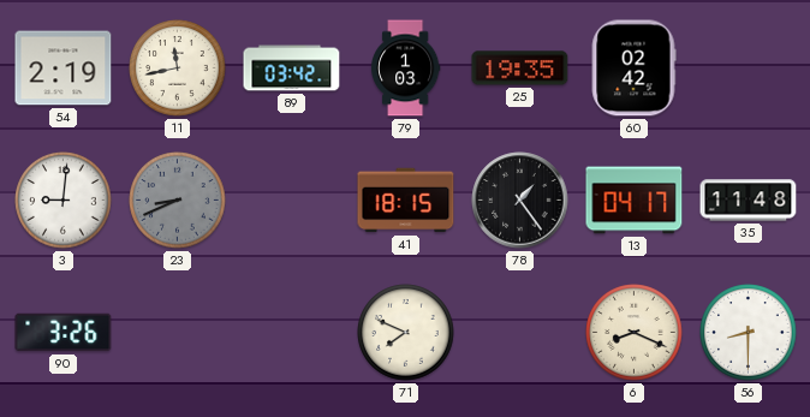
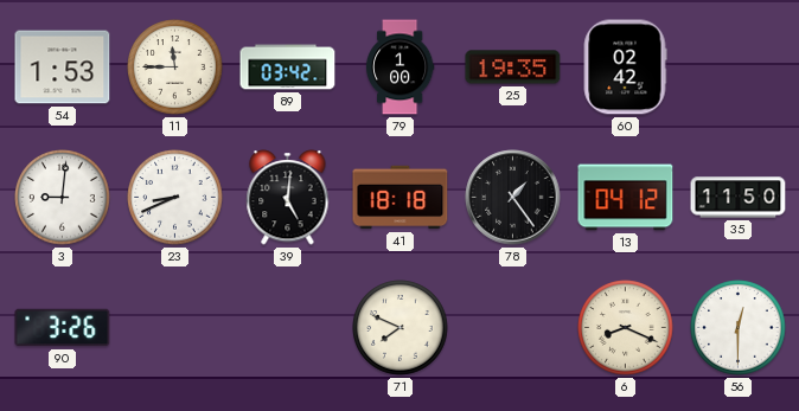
54: 2:19 -> 1:53 (63, 68)
11: 11:43 -> 11:45 (175, 68)
79: 1:03 -> 1:00 (399, 68)
23 dial: grey -> white (175, 198)
39: none -> 5:01 (288, 198)
41: 18:15 -> 18:18 (401, 198)
13: 04:17 -> 04:12 (626, 198)
35: 11:48 -> 11:50 (739, 198)
56: 8:30 -> 12:30 (739, 328)
